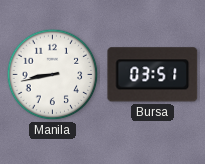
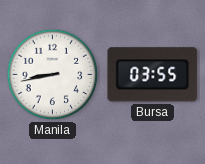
Bursa: 03:51 -> 03:55 (153, 75)
